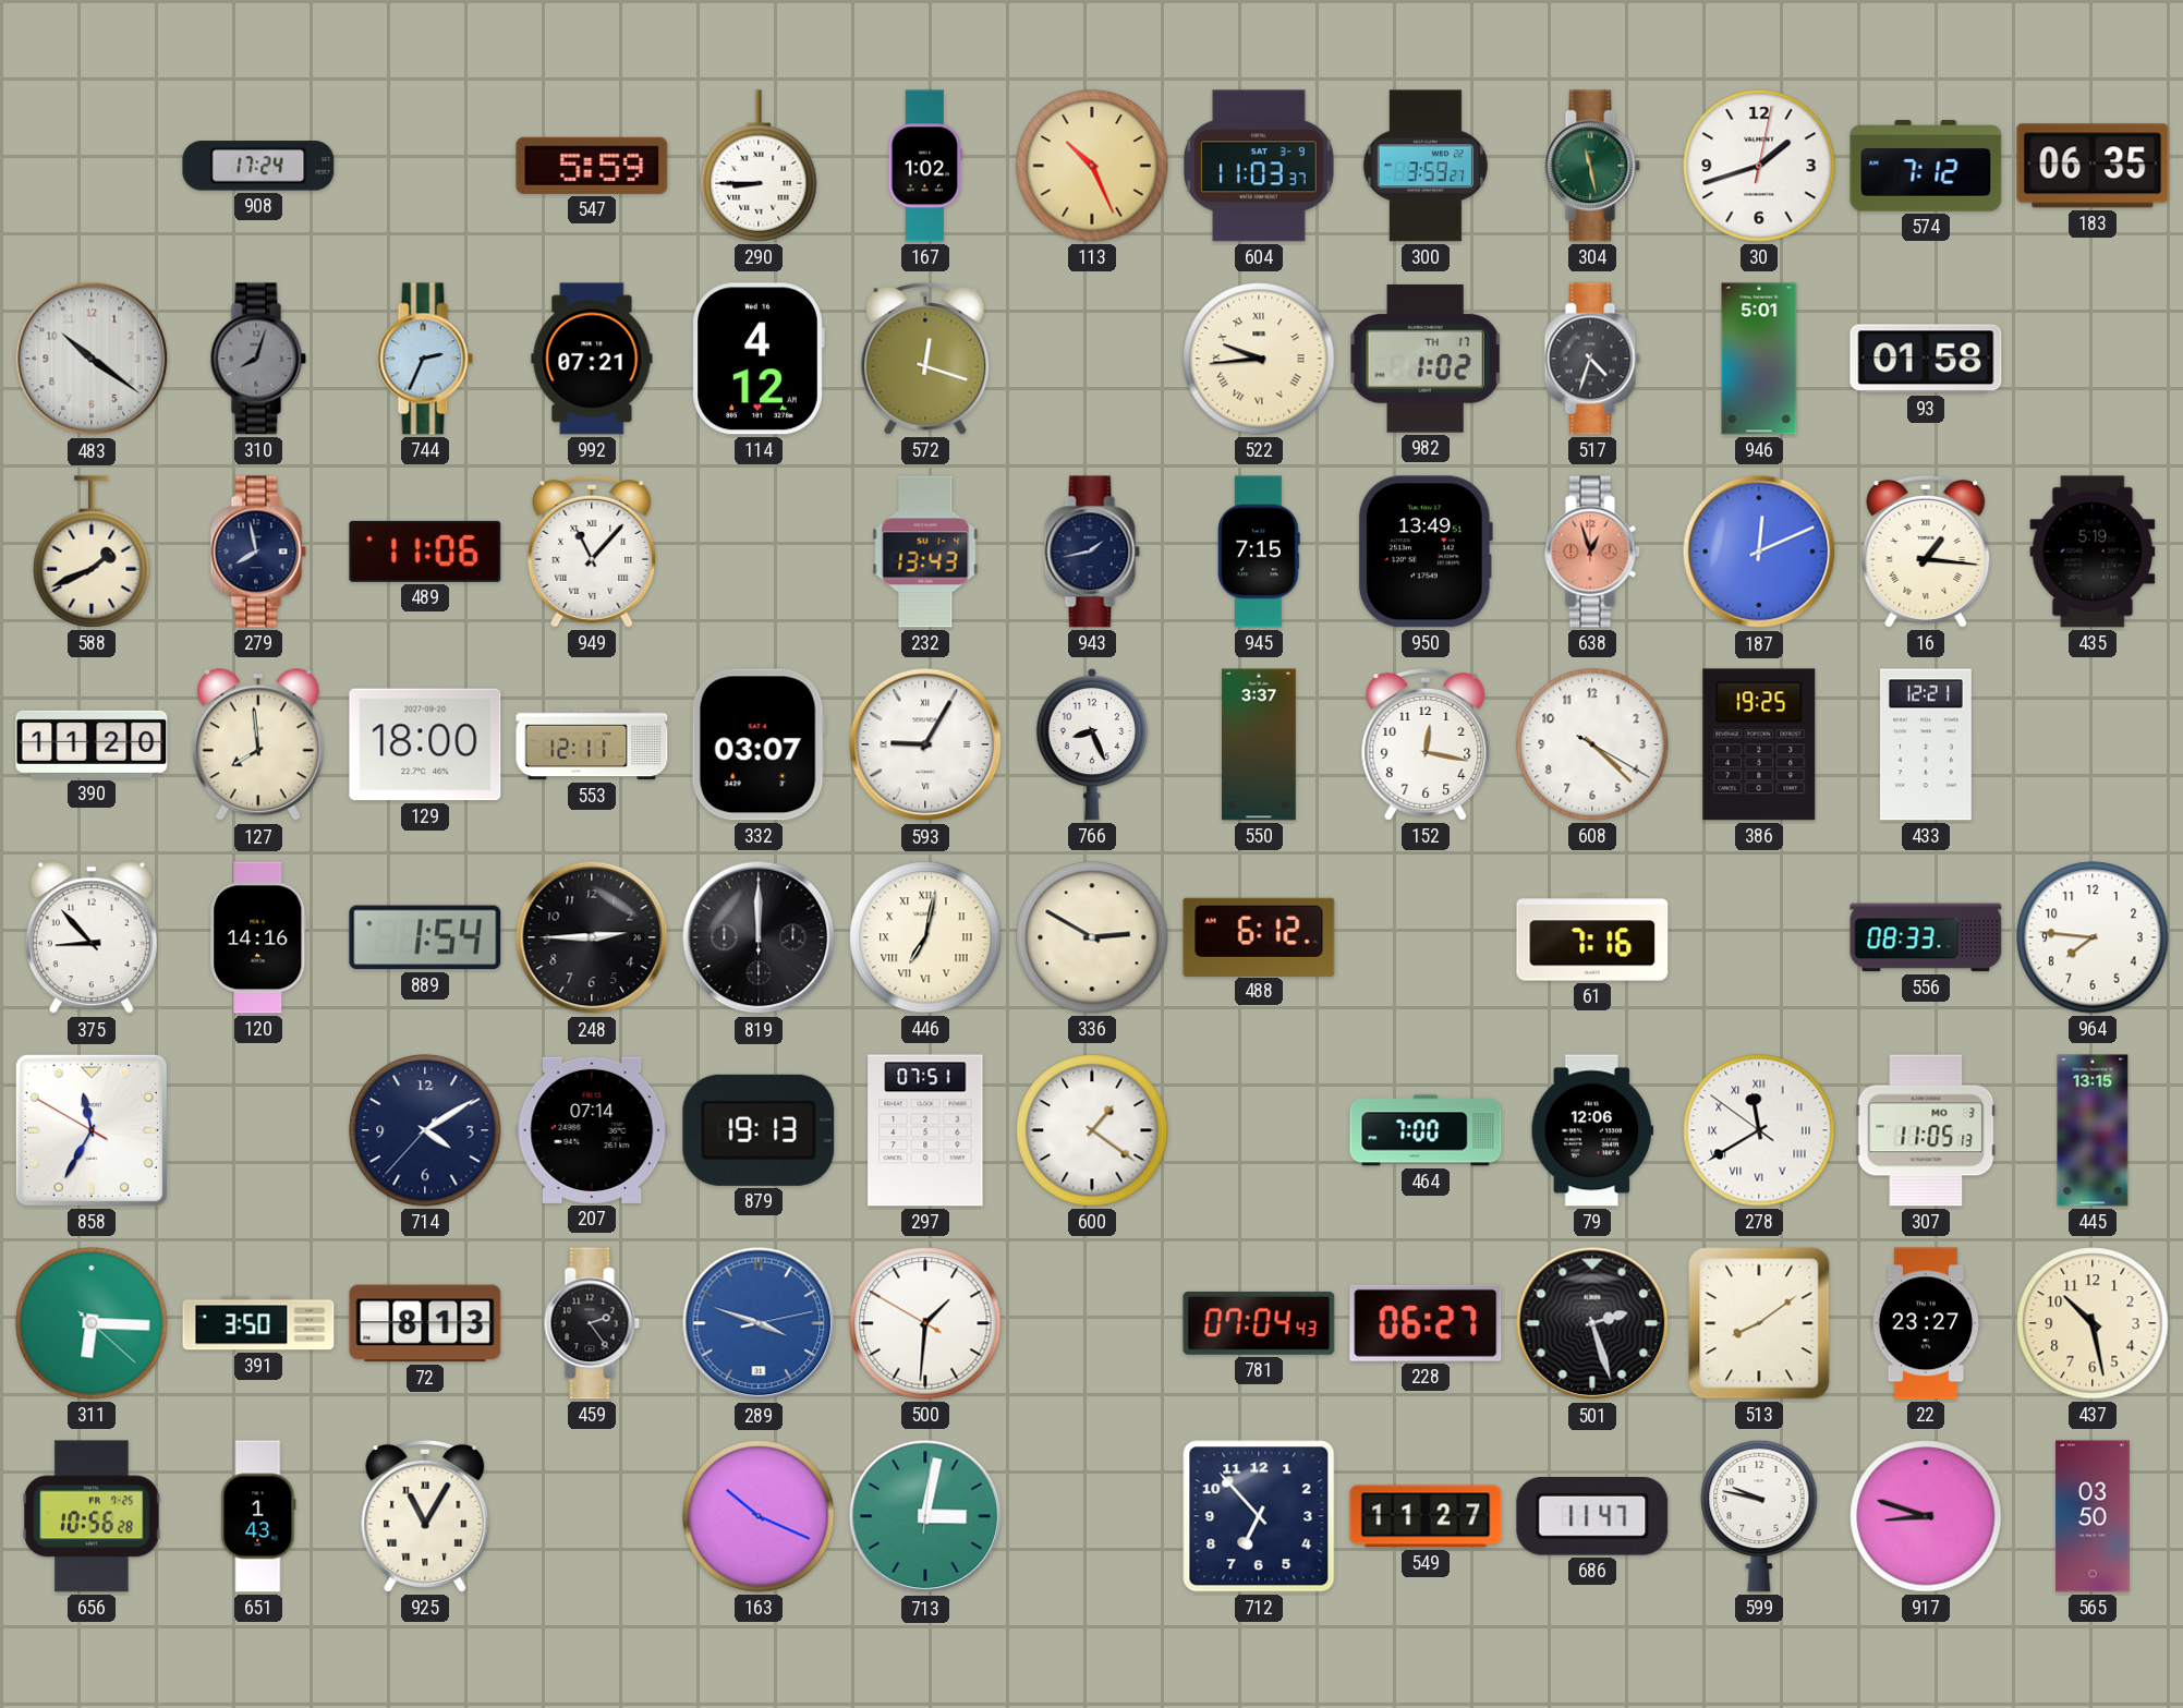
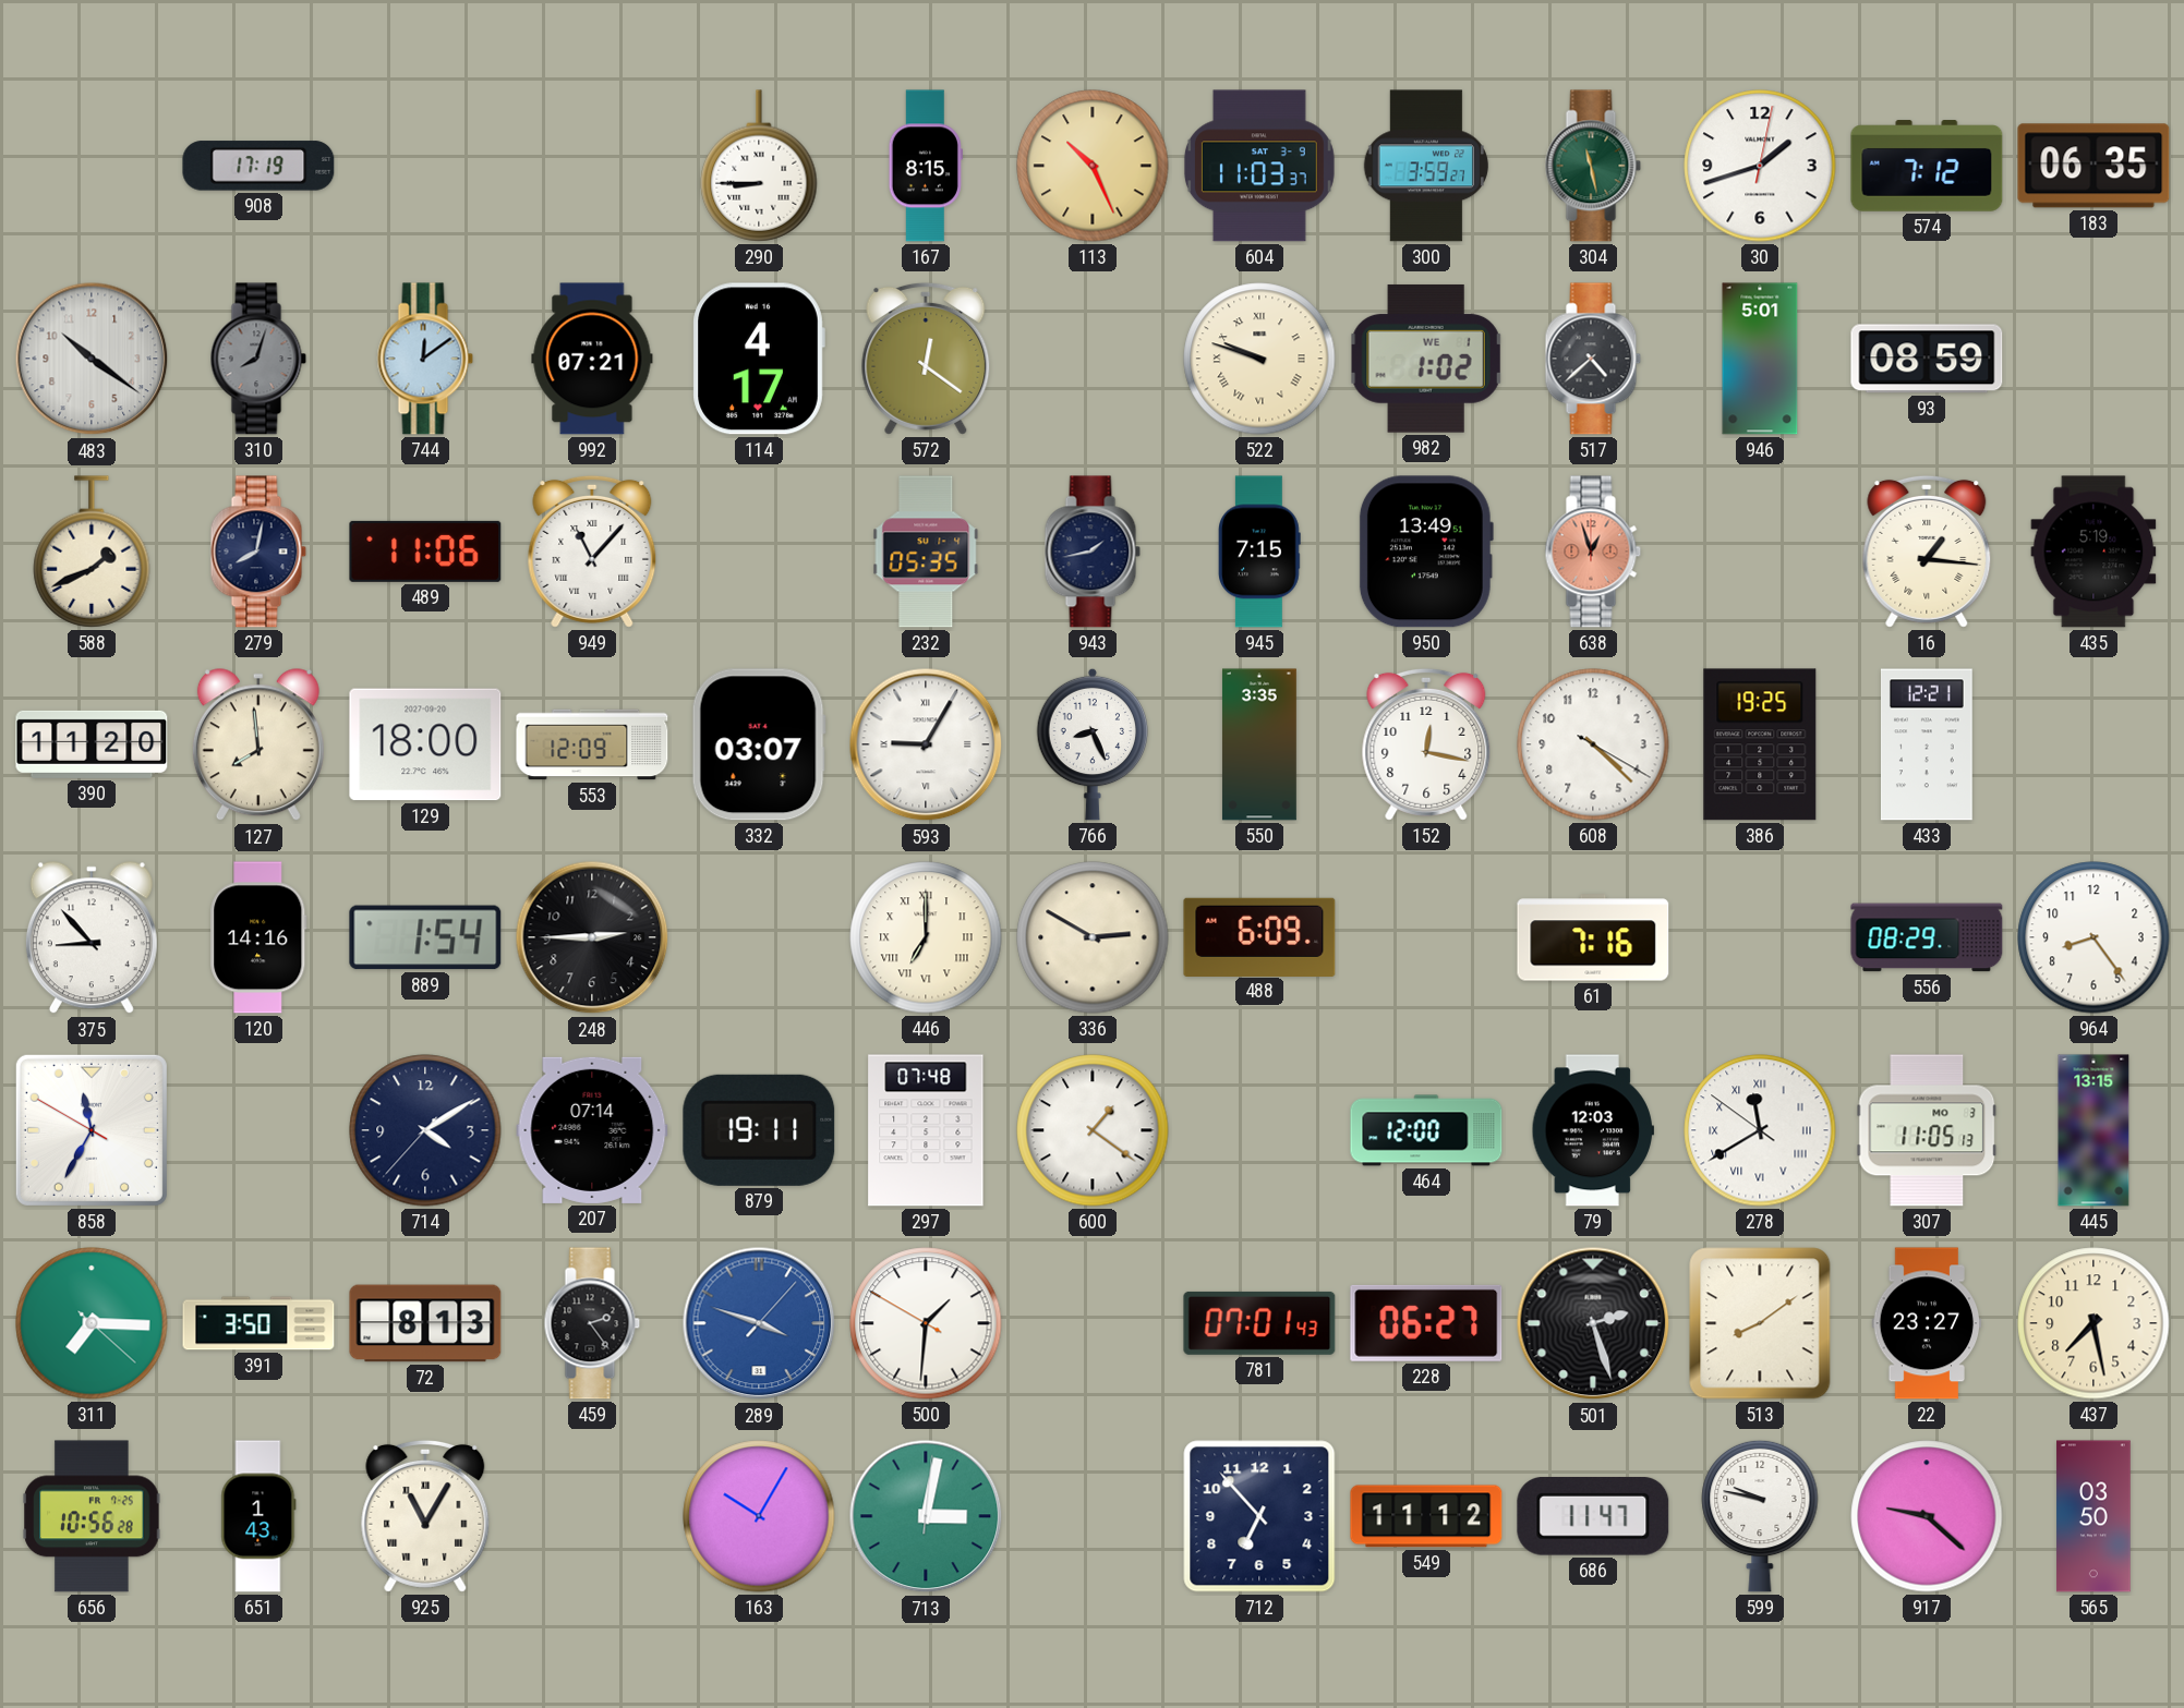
908: 17:24 -> 17:19 (258, 166)
547: 5:59 -> none (592, 166)
167: 1:02 -> 8:15 (926, 166)
744: 2:34 -> 12:09 (425, 359)
114: 4:12 -> 4:17 (759, 359)
572: 12:18 -> 12:21 (926, 359)
522: 9:44 -> 9:48 (1259, 359)
982 date: TH 17 -> WE 1 (1426, 359)
517: 4:33 -> 4:38 (1593, 359)
93: 01:58 -> 08:59 (1927, 359)
279: 7:58 -> 8:02 (258, 552)
232: 13:43 -> 05:35 (926, 552)
187: 12:11 -> none (1759, 552)
553: 12:11 -> 12:09 (592, 744)
550: 3:37 -> 3:35 (1259, 744)
819: 12:00 -> none (759, 937)
446: 7:02 -> 7:00 (926, 937)
488: 6:12 -> 6:09 (1259, 936)
556: 08:33 -> 08:29 (1927, 937)
964: 7:46 -> 8:24 (2093, 937)
879: 19:13 -> 19:11 (759, 1130)
297: 07:51 -> 07:48 (926, 1130)
464: 7:00 -> 12:00 (1426, 1130)
79: 12:06 -> 12:03 (1592, 1130)
311: 6:15 -> 7:15 (92, 1323)
289: 3:48:13 -> 3:48:07 (759, 1323)
781: 07:04 -> 07:01 (1259, 1323)
437: 10:28 -> 7:28 (2093, 1323)
163: 10:19 -> 10:05 (759, 1516)
549: 11:27 -> 11:12 (1426, 1516)
917: 8:48 -> 9:22 (1927, 1516)
